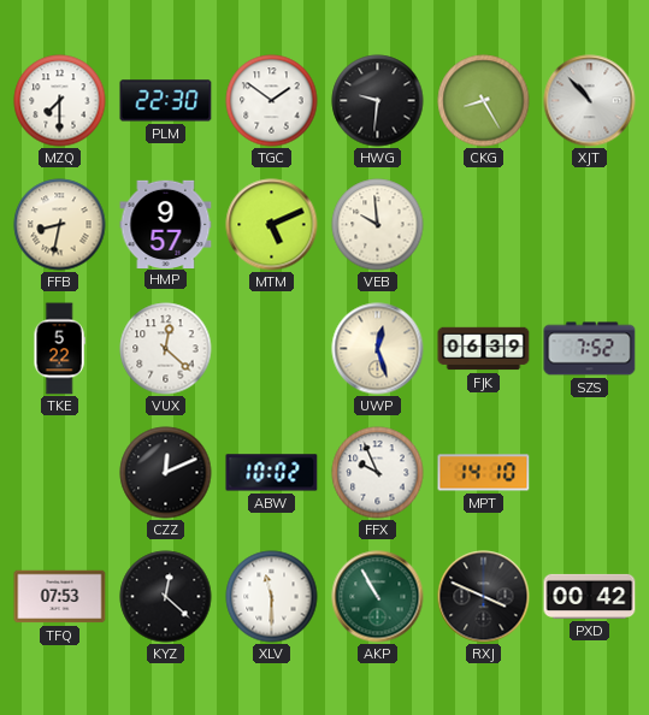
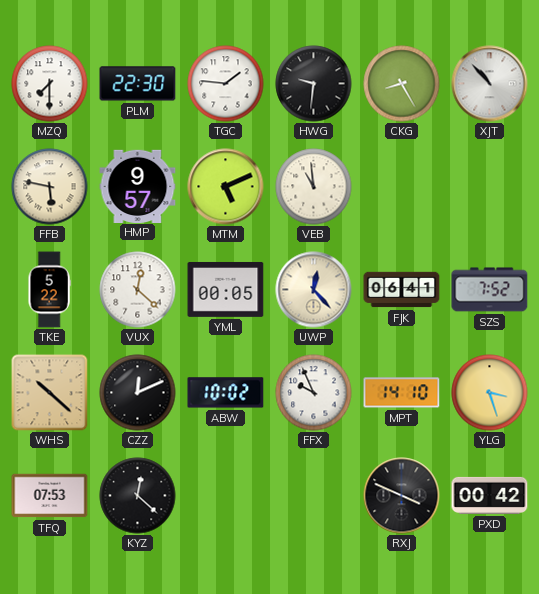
TGC: 1:51 -> 1:46 (226, 84)
FFB: 8:32 -> 5:47 (50, 187)
VEB: 9:59 -> 10:59 (314, 187)
YML: none -> 00:05 (226, 289)
UWP: 12:27 -> 12:23 (314, 290)
FJK: 06:39 -> 06:41 (402, 290)
WHS: none -> 10:22 (50, 393)
YLG: none -> 3:27 (490, 393)
XLV: 11:30 -> none (272, 597)
AKP: 10:55 -> none (378, 597)
